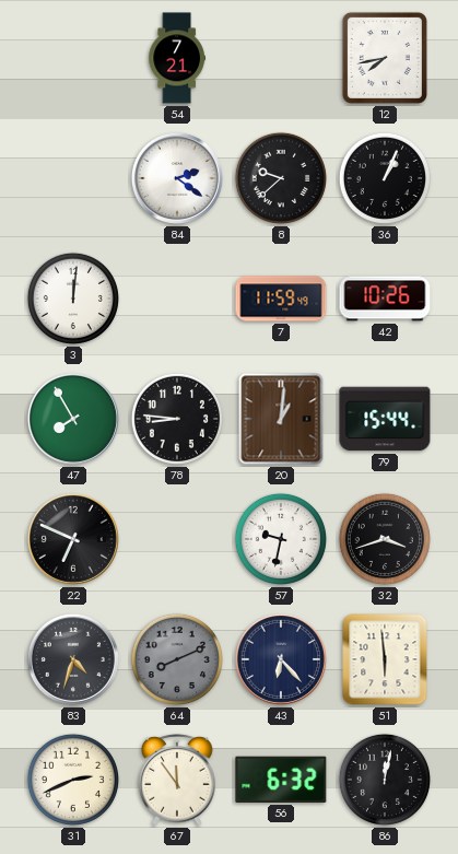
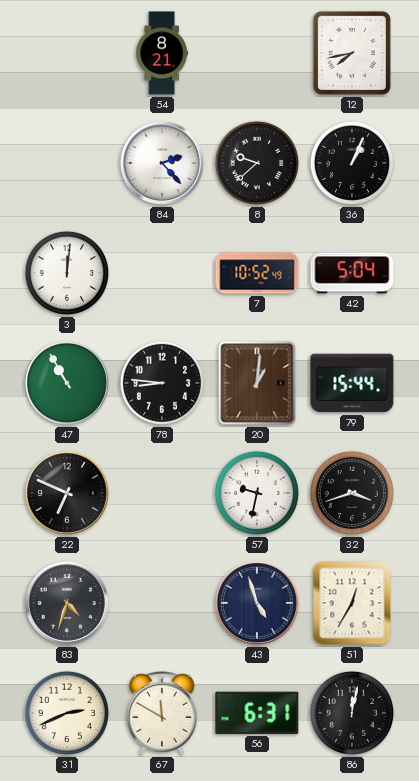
54: 7:21 -> 8:21 (161, 53)
84: 2:21 -> 2:23 (162, 163)
7: 11:59 -> 10:52 (257, 273)
42: 10:26 -> 5:04 (352, 273)
47: 7:55 -> 10:55 (67, 383)
64: 8:11 -> none (177, 659)
43: 6:23 -> 4:57 (257, 603)
51: 5:59 -> 12:35 (352, 603)
67: 11:54 -> 11:50 (162, 713)
56: 6:32 -> 6:31 (257, 713)
